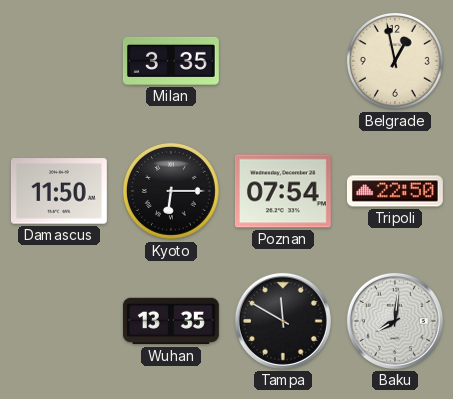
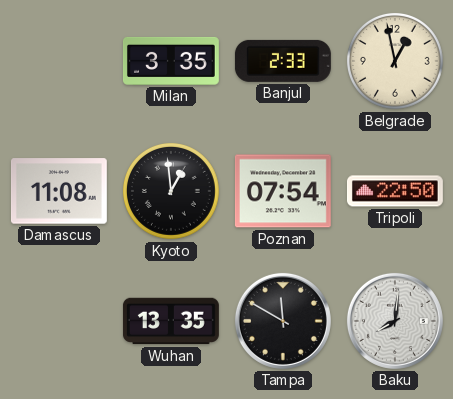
Banjul: none -> 2:33 (283, 61)
Damascus: 11:50 -> 11:08 (59, 191)
Kyoto: 6:15 -> 12:59 (171, 191)
